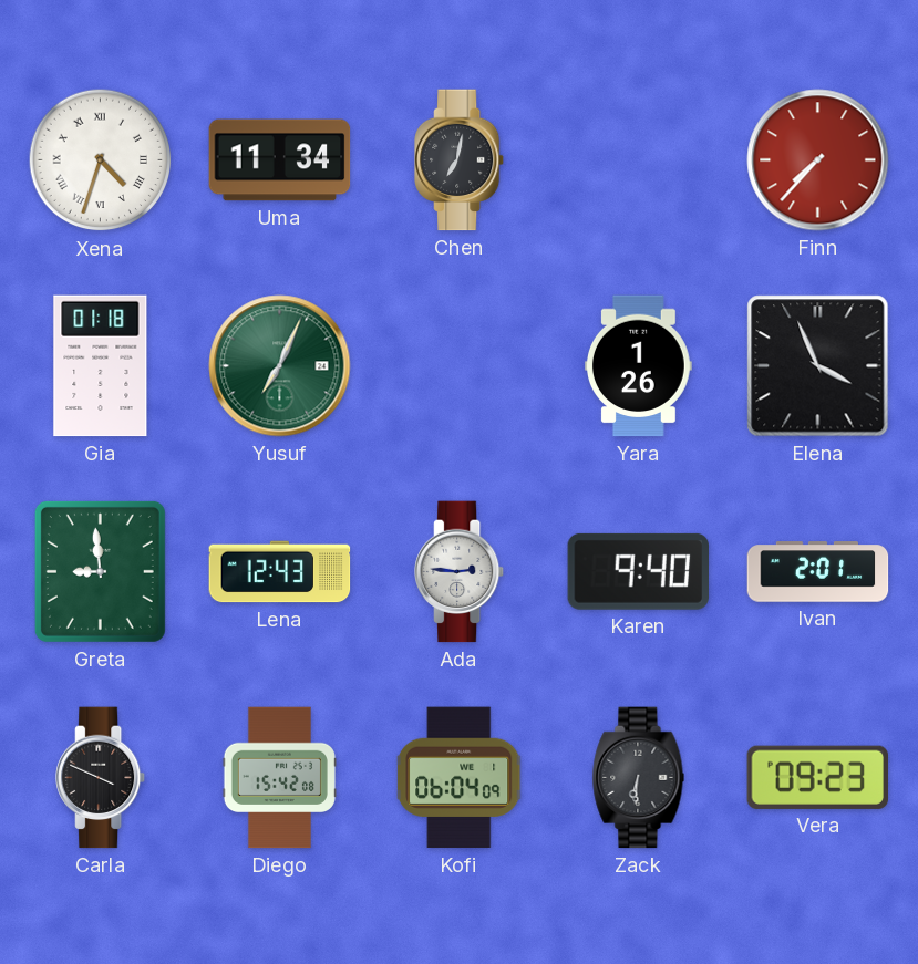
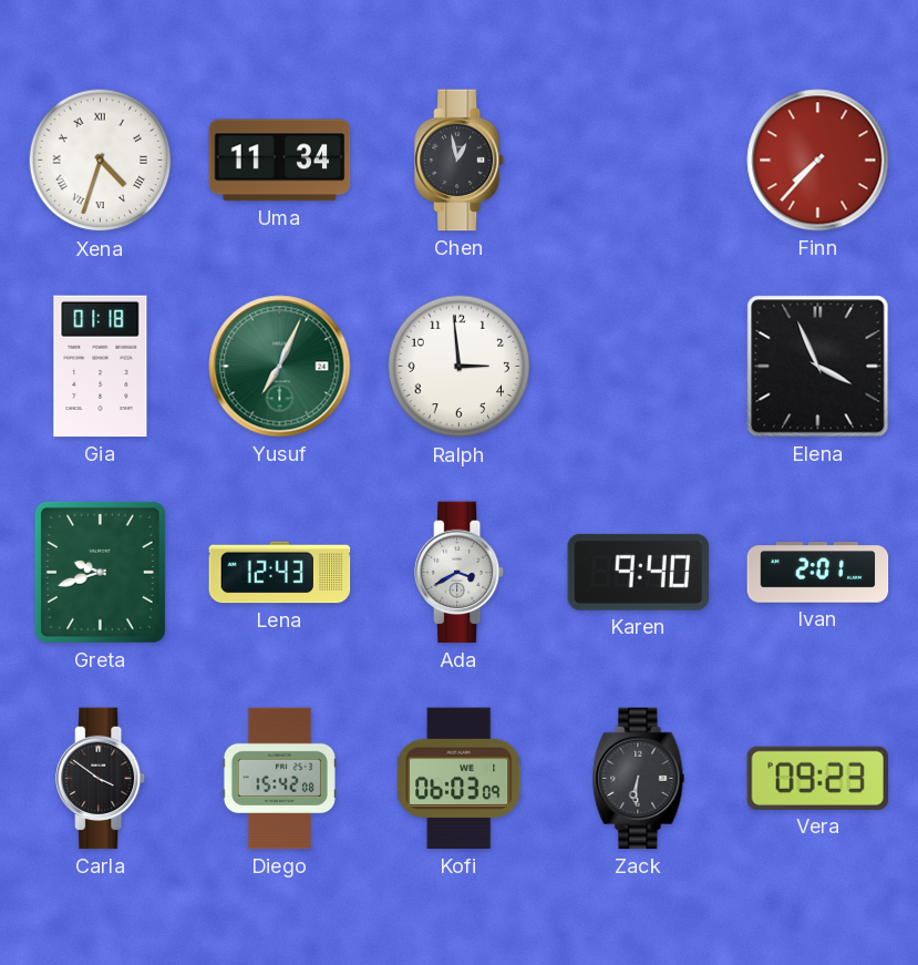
Chen: 7:02 -> 12:58 (461, 161)
Ralph: none -> 2:59 (460, 367)
Yara: 1:26 -> none (639, 366)
Greta: 8:59 -> 9:42 (100, 572)
Ada: 2:46 -> 3:40 (461, 573)
Carla: 3:49 -> 3:51 (102, 779)
Kofi: 06:04 -> 06:03 (460, 779)
